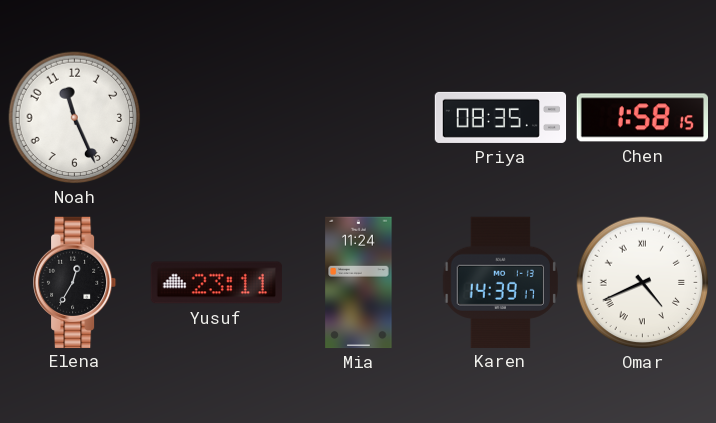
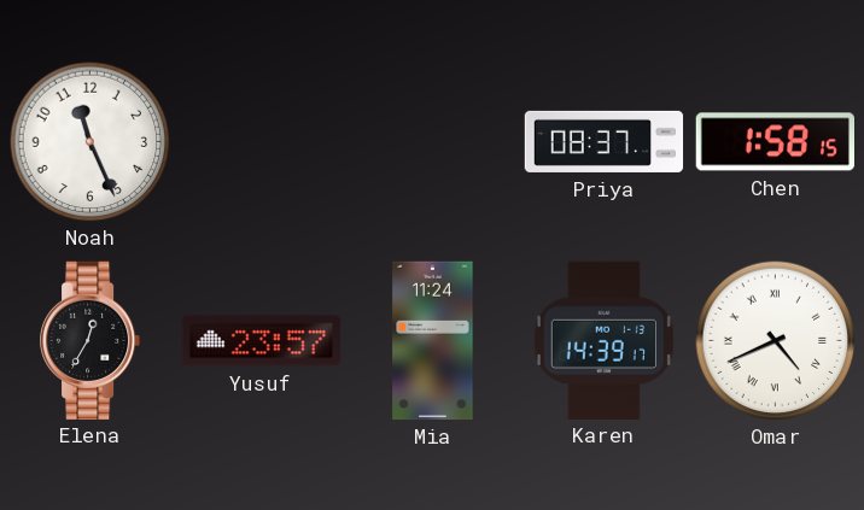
Priya: 08:35 -> 08:37 (605, 141)
Yusuf: 23:11 -> 23:57 (261, 341)
